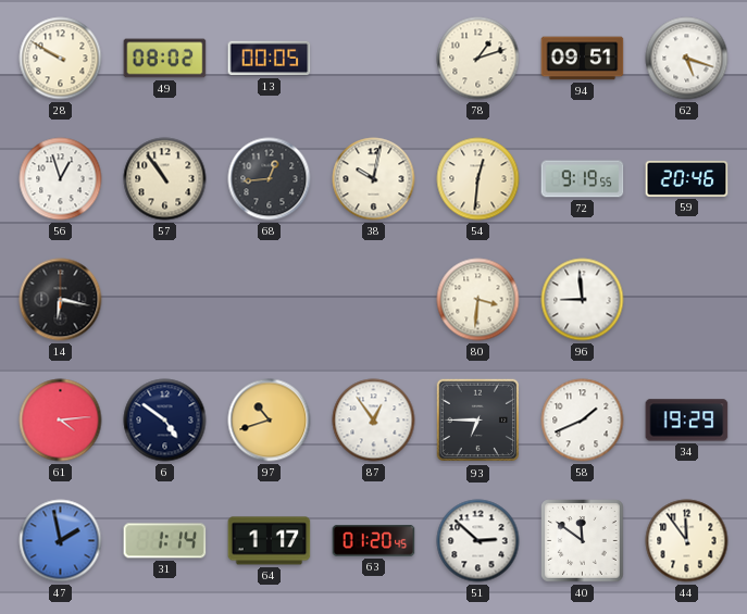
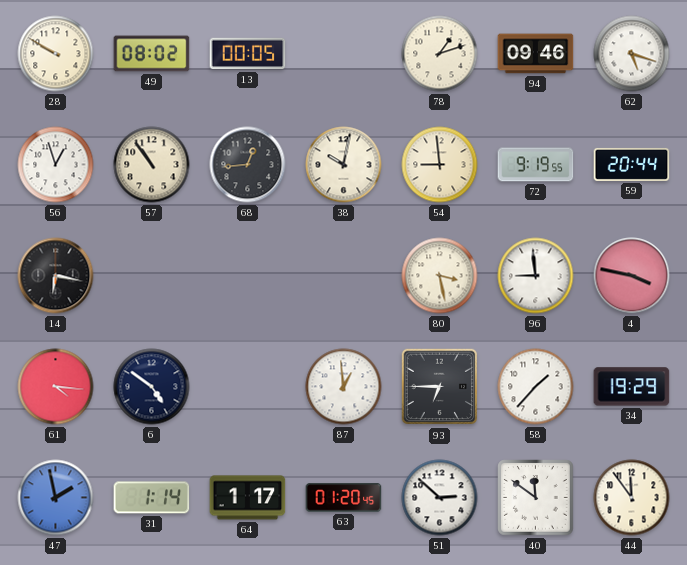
94: 09:51 -> 09:46 (536, 54)
54: 12:31 -> 8:59 (440, 165)
59: 20:46 -> 20:44 (632, 164)
80: 3:31 -> 3:28 (440, 276)
4: none -> 3:47 (632, 276)
61: 4:14 -> 4:16 (56, 387)
97: 10:42 -> none (270, 421)
87: 12:54 -> 12:59 (344, 387)
58: 1:41 -> 1:37 (536, 387)
